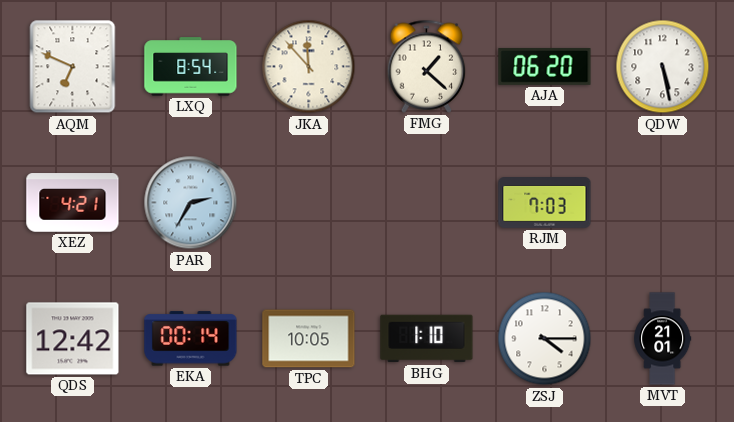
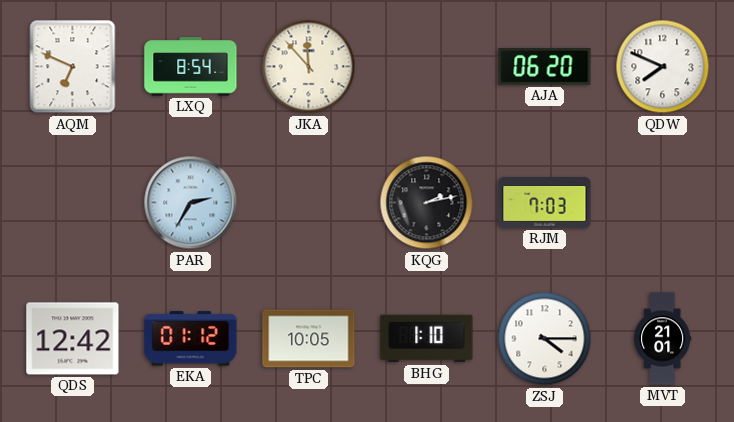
FMG: 1:22 -> none (427, 66)
QDW: 5:28 -> 7:49 (663, 67)
XEZ: 4:21 -> none (73, 203)
KQG: none -> 2:13 (427, 203)
EKA: 00:14 -> 01:12 (191, 339)
